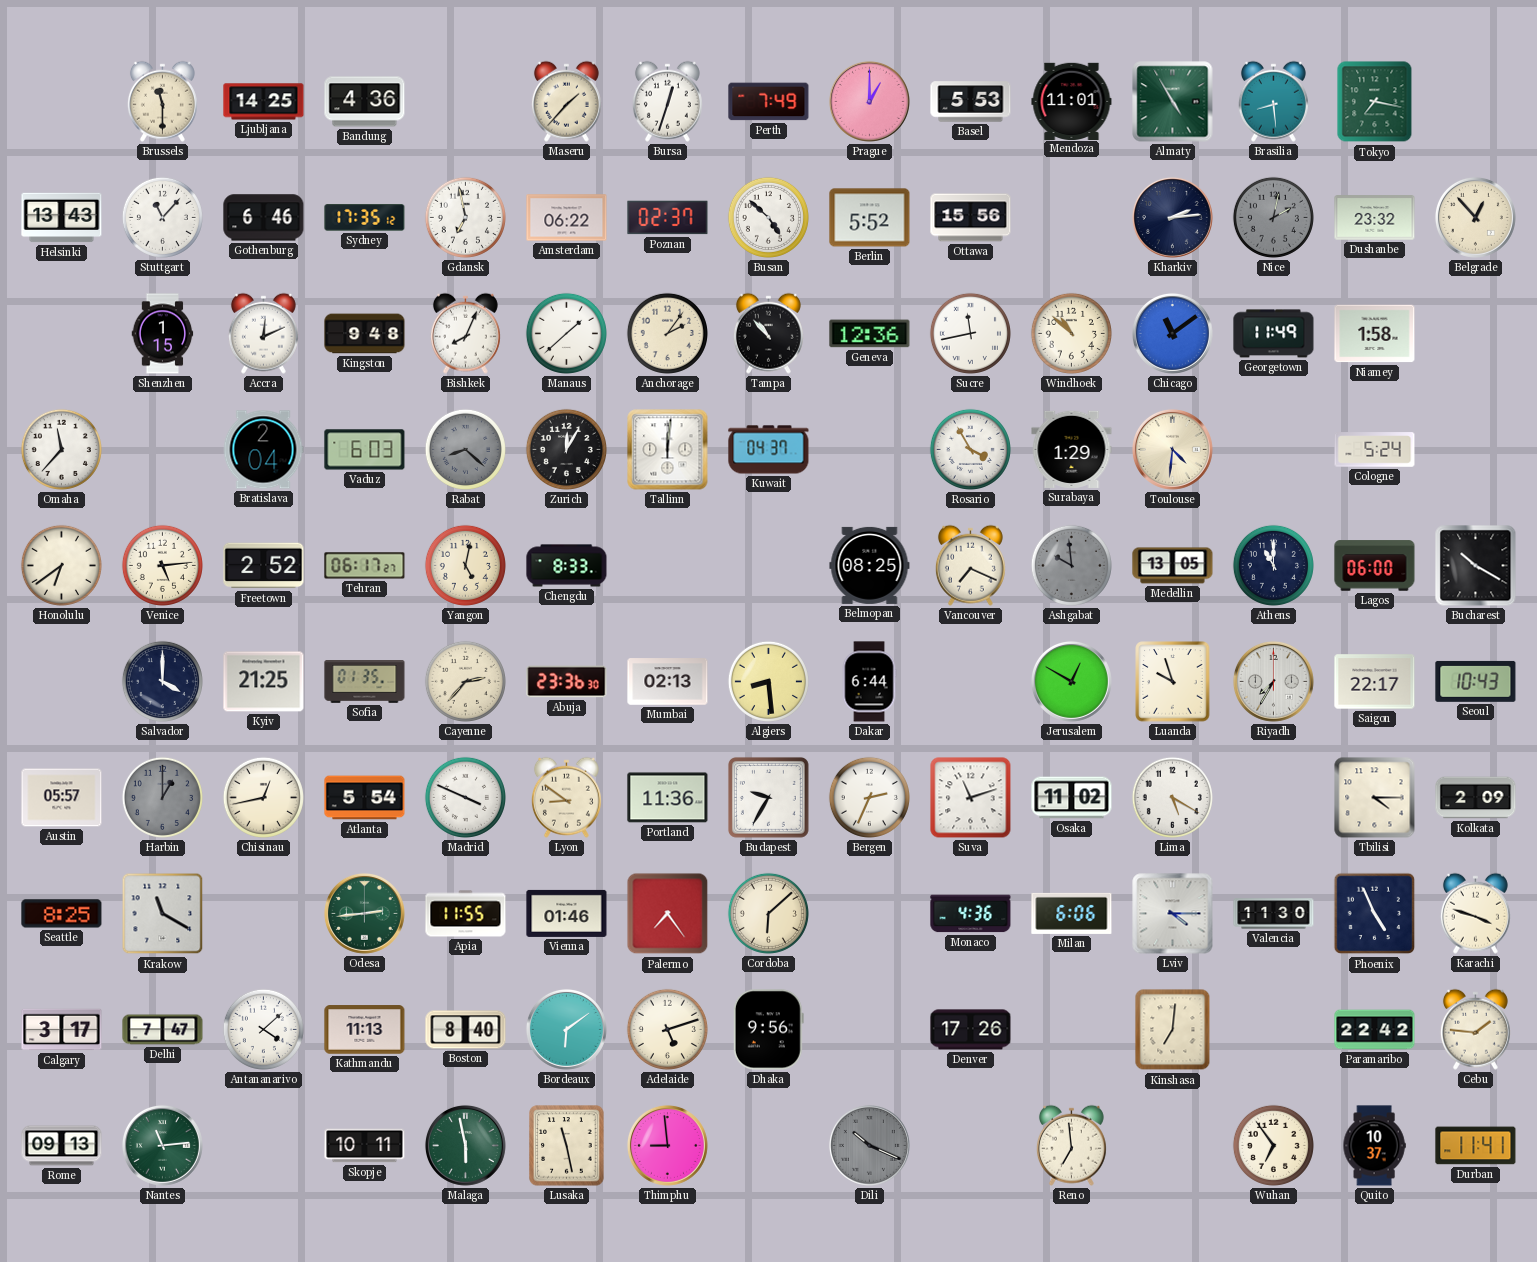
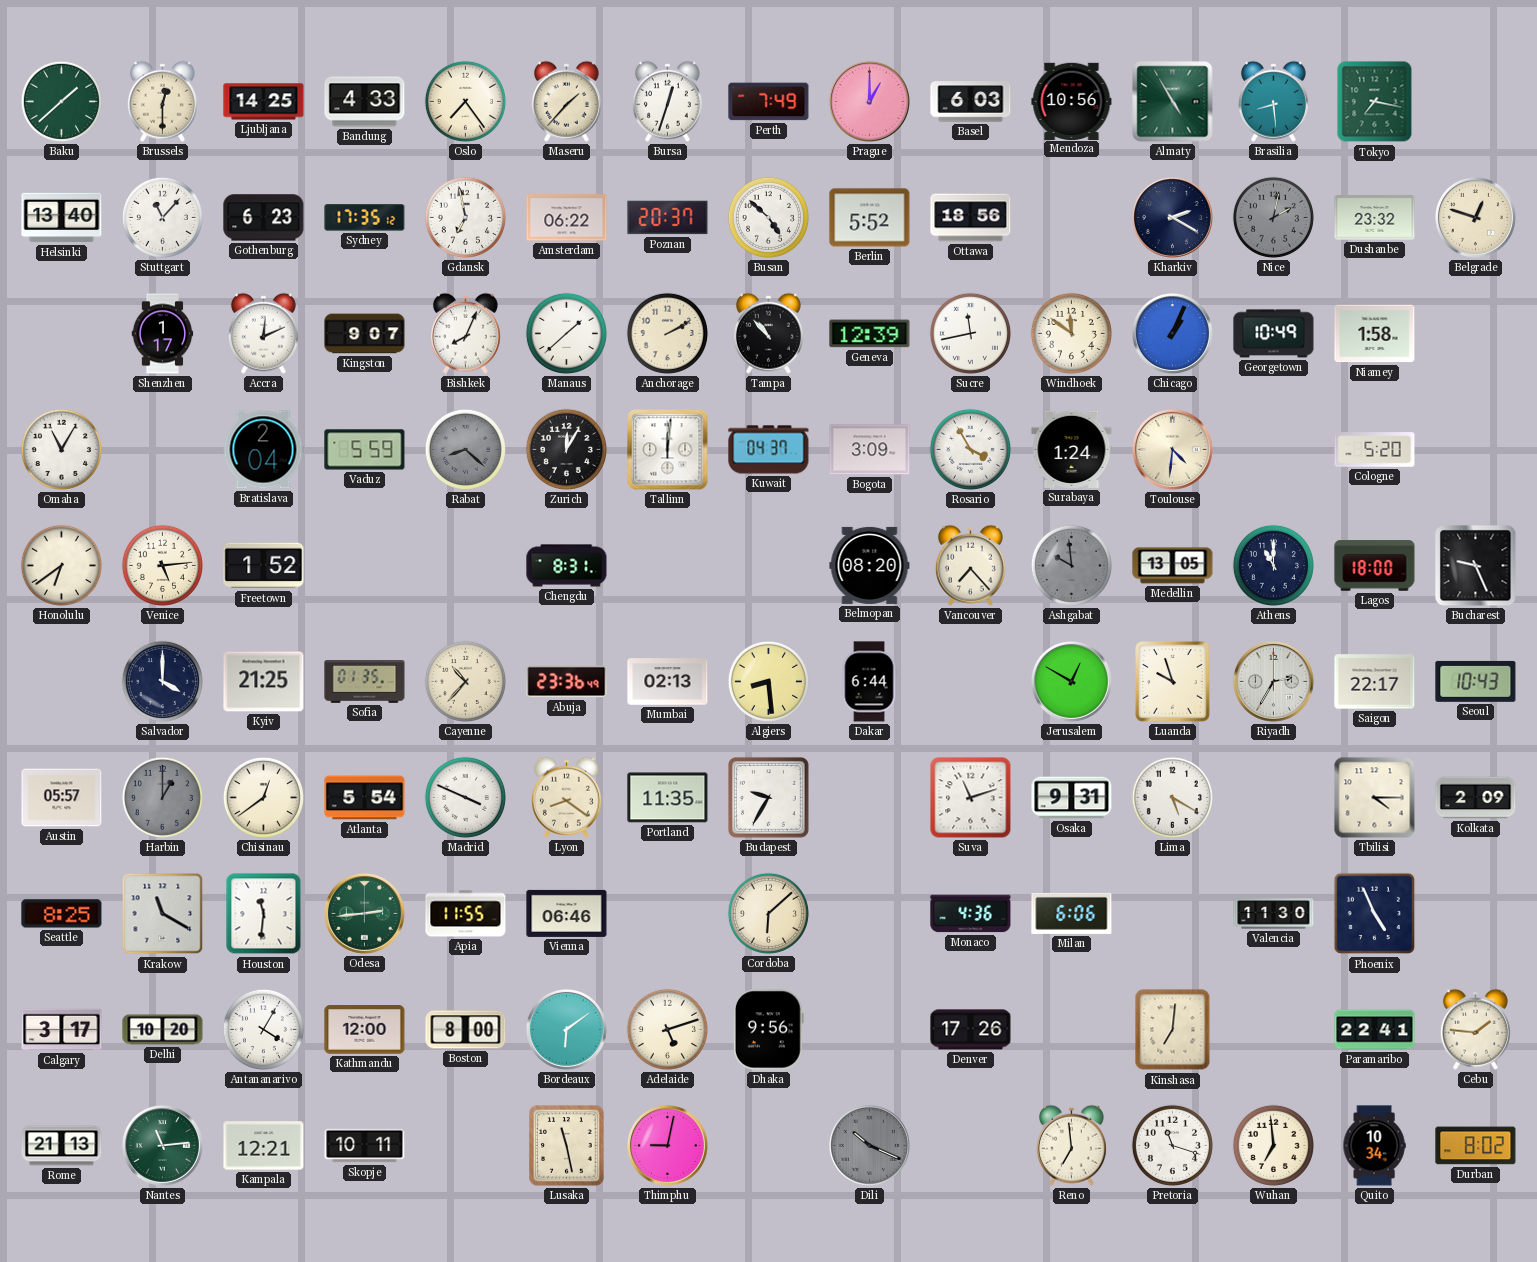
Baku: none -> 1:38 (61, 101)
Brussels: 11:30 -> 12:30 (162, 101)
Bandung: 4:36 -> 4:33 (365, 102)
Oslo: none -> 7:24 (465, 101)
Basel: 5:53 -> 6:03 (971, 102)
Mendoza: 11:01 -> 10:56 (1072, 101)
Helsinki: 13:43 -> 13:40 (62, 218)
Gothenburg: 6:46 -> 6:23 (264, 218)
Poznan: 02:37 -> 20:37 (668, 218)
Ottawa: 15:56 -> 18:56 (971, 218)
Kharkiv: 2:14 -> 2:20 (1172, 217)
Belgrade: 12:53 -> 12:48 (1475, 217)
Shenzhen: 1:15 -> 1:17 (163, 334)
Kingston: 9:48 -> 9:07 (365, 334)
Anchorage: 2:06 -> 2:10 (667, 333)
Geneva: 12:36 -> 12:39 (870, 334)
Windhoek: 10:52 -> 11:51 (1071, 333)
Chicago: 11:09 -> 1:04 (1172, 333)
Georgetown: 11:49 -> 10:49 (1274, 334)
Omaha: 11:37 -> 11:05 (61, 449)
Vaduz: 6:03 -> 5:59 (365, 450)
Bogota: none -> 3:09 (870, 450)
Surabaya: 1:29 -> 1:24 (1072, 449)
Cologne: 5:24 -> 5:20 (1375, 450)
Freetown: 2:52 -> 1:52 (264, 566)
Tehran: 06:17 -> none (365, 566)
Yangon: 5:02 -> none (465, 565)
Chengdu: 8:33 -> 8:31 (567, 566)
Belmopan: 08:25 -> 08:20 (870, 565)
Vancouver: 7:19 -> 7:23 (970, 565)
Lagos: 06:00 -> 18:00 (1375, 566)
Bucharest: 10:20 -> 9:26 (1476, 566)
Cayenne: 2:37 -> 10:37 (465, 681)
Abuja: 23:36:30 -> 23:36:49 (567, 682)
Riyadh: 7:35 -> 2:35 (1273, 681)
Chisinau: 12:43 -> 12:39 (263, 797)
Lyon: 8:51 -> 8:21 (566, 797)
Portland: 11:36 -> 11:35 (668, 798)
Bergen: 2:34 -> none (869, 797)
Osaka: 11:02 -> 9:31 (1072, 798)
Houston: none -> 11:31 (264, 914)
Vienna: 01:46 -> 06:46 (567, 913)
Palermo: 7:24 -> none (668, 914)
Lviv: 4:15 -> none (1173, 914)
Karachi: 3:48 -> none (1475, 913)
Delhi: 7:47 -> 10:20 (163, 1030)
Antananarivo: 4:08 -> 4:05 (263, 1029)
Kathmandu: 11:13 -> 12:00 (365, 1030)
Boston: 8:40 -> 8:00 (466, 1030)
Paramaribo: 22:42 -> 22:41 (1375, 1030)
Rome: 09:13 -> 21:13 (62, 1146)
Kampala: none -> 12:21 (264, 1146)
Malaga: 5:58 -> none (465, 1145)
Thimphu: 8:59 -> 9:02 (667, 1145)
Pretoria: none -> 11:18 (1172, 1145)
Wuhan: 6:54 -> 6:59 (1273, 1145)
Quito: 10:37 -> 10:34 (1374, 1146)
Durban: 11:41 -> 8:02 (1476, 1146)
